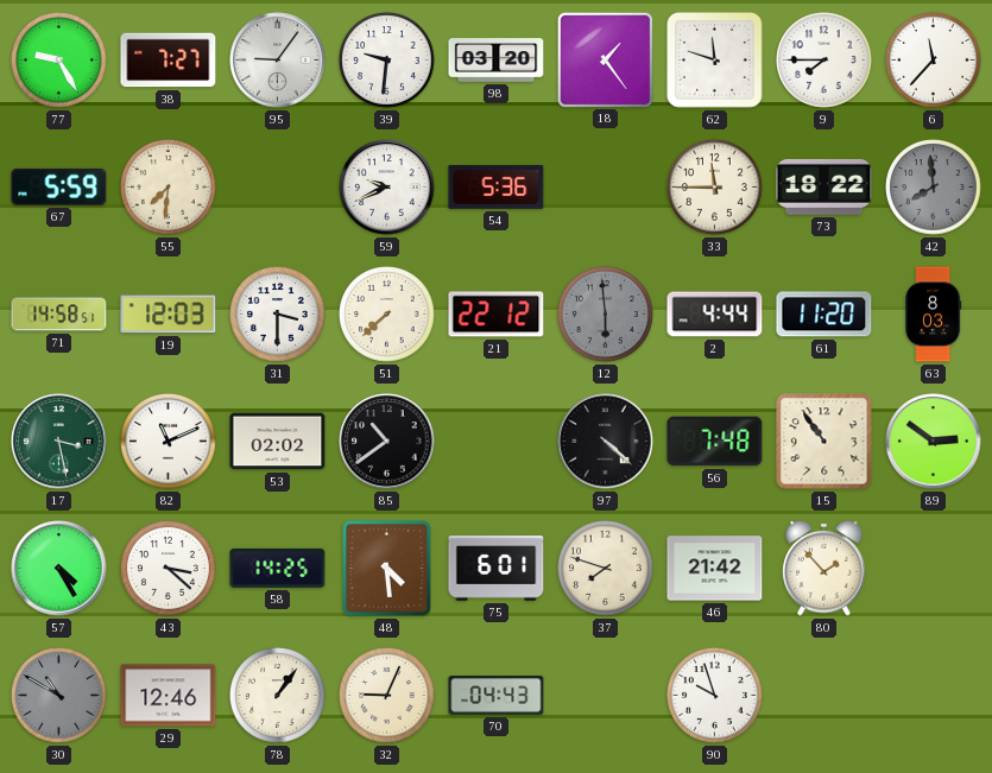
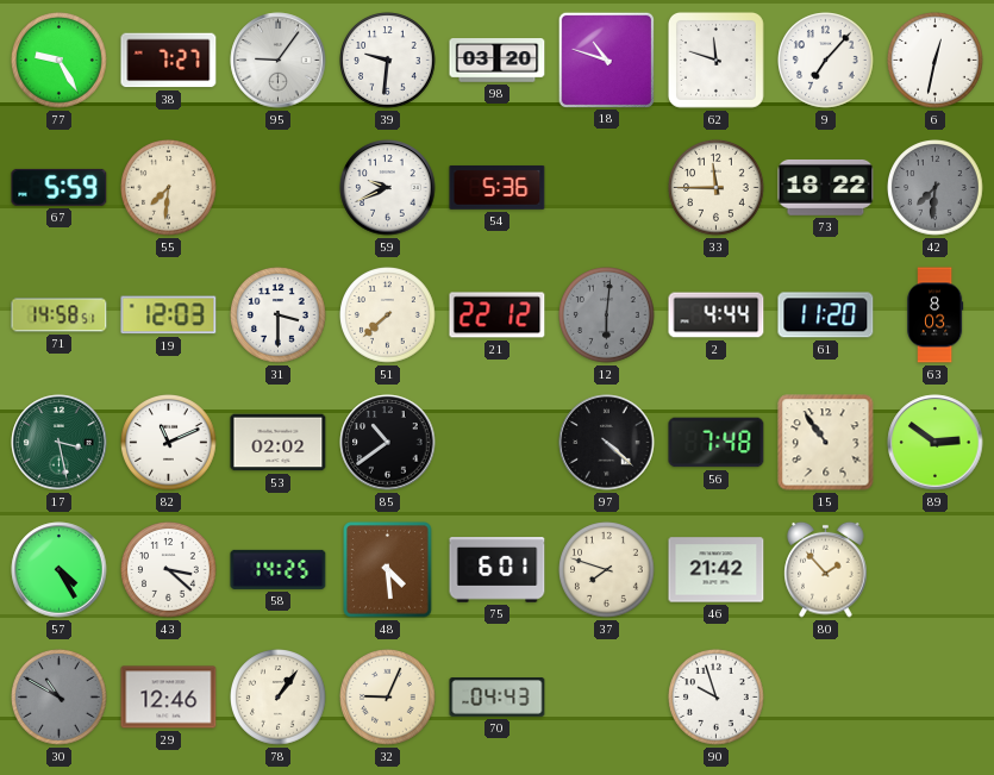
18: 1:24 -> 10:48 (606, 60)
9: 7:45 -> 7:07 (826, 61)
6: 11:37 -> 12:32 (936, 61)
42: 7:59 -> 7:31 (936, 188)
12: 5:59 -> 6:01 (607, 315)
